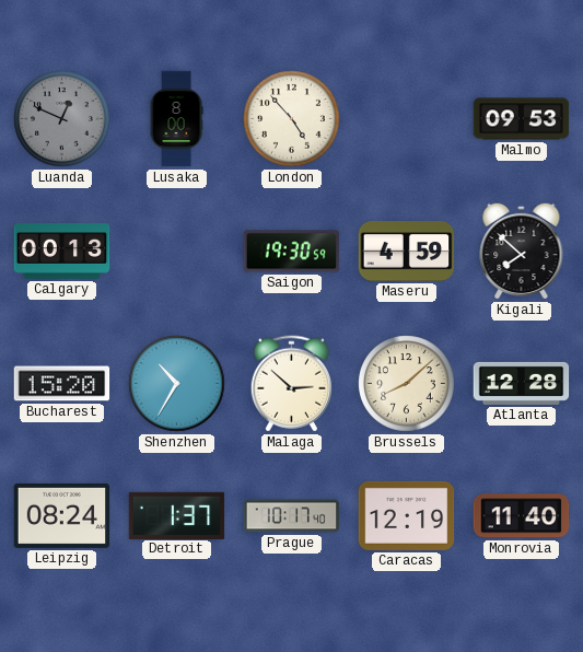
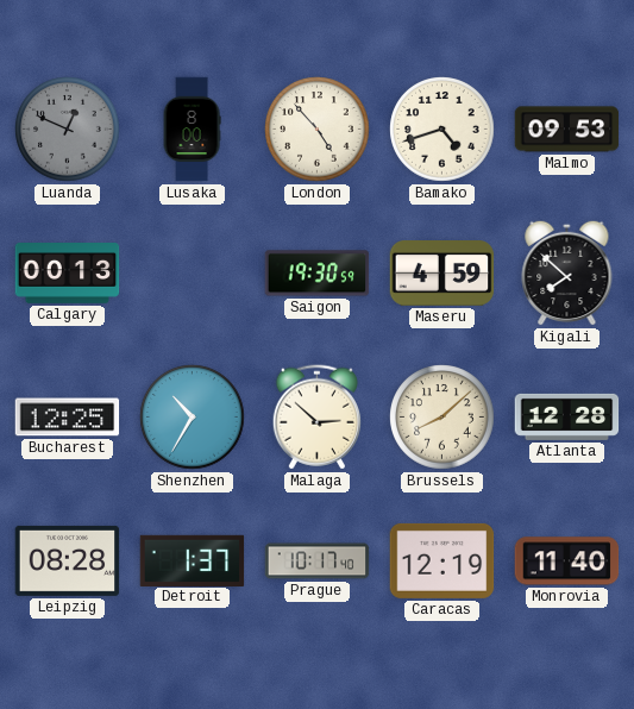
Bamako: none -> 4:42 (442, 130)
Bucharest: 15:20 -> 12:25 (68, 418)
Leipzig: 08:24 -> 08:28 (68, 560)
